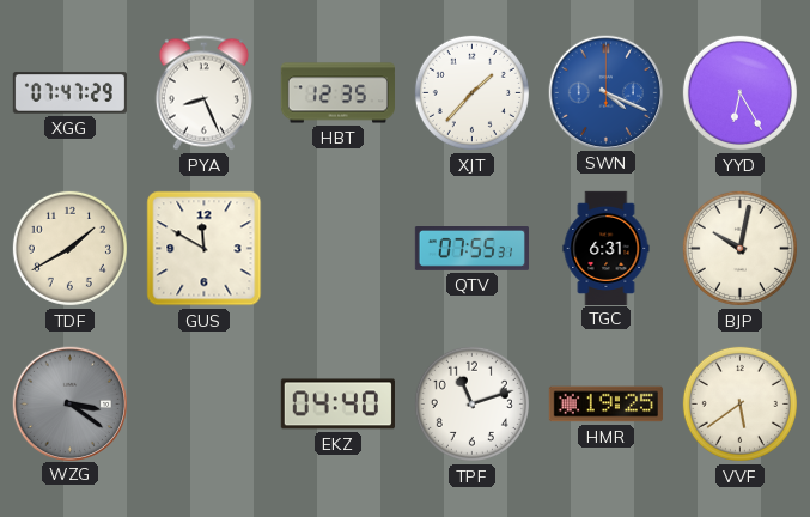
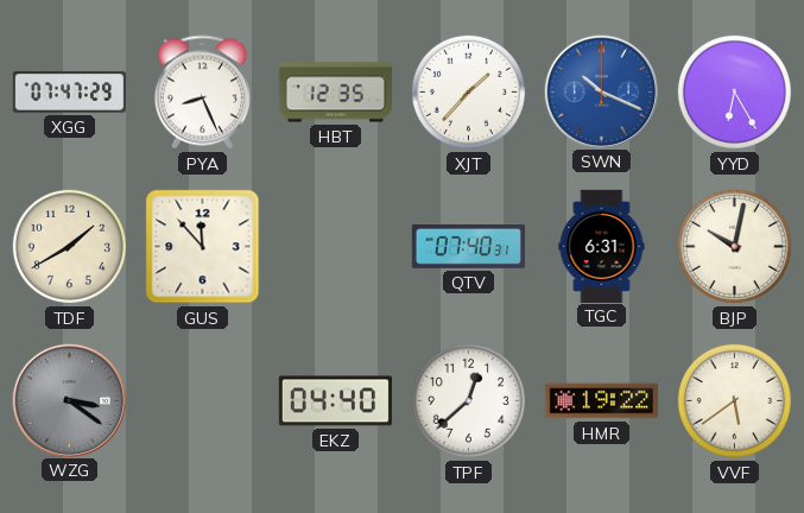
SWN: 4:19 -> 10:19 (601, 91)
GUS: 11:50 -> 11:53 (203, 247)
QTV: 07:55 -> 07:40 (468, 247)
TPF: 11:12 -> 12:38 (468, 400)
HMR: 19:25 -> 19:22 (601, 401)
